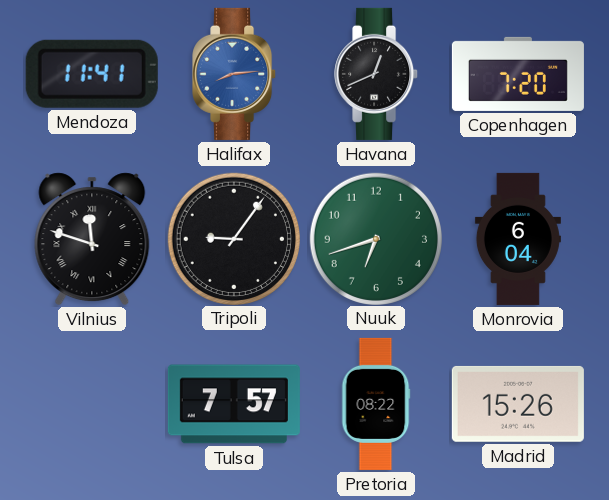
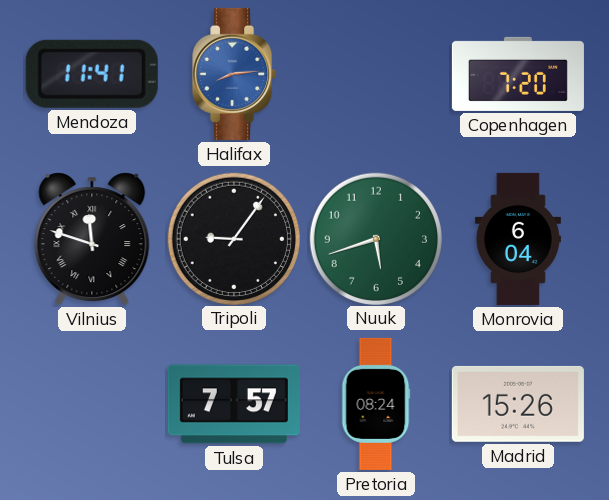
Havana: 12:41 -> none (377, 74)
Nuuk: 6:42 -> 5:42 (375, 238)
Pretoria: 08:22 -> 08:24 (376, 404)
